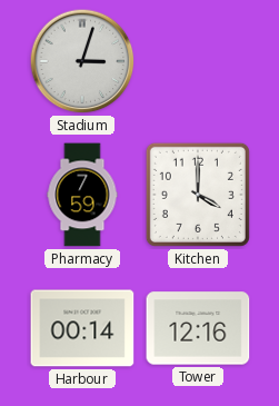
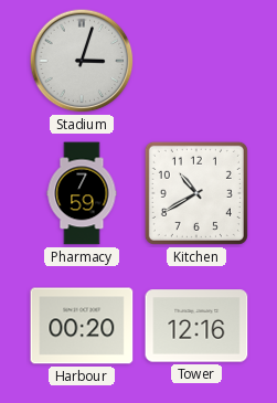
Kitchen: 4:00 -> 10:40 (196, 193)
Harbour: 00:14 -> 00:20 (82, 326)
